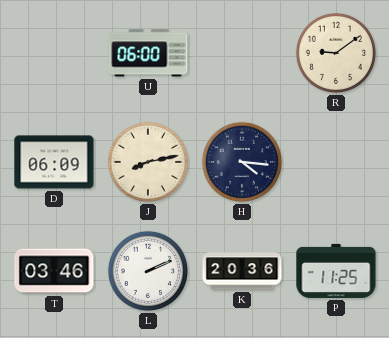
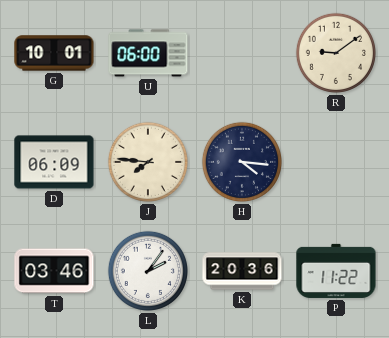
G: none -> 10:01 (54, 53)
J: 8:13 -> 7:46 (148, 162)
L: 2:11 -> 2:06 (148, 271)
P: 11:25 -> 11:22 (336, 271)
